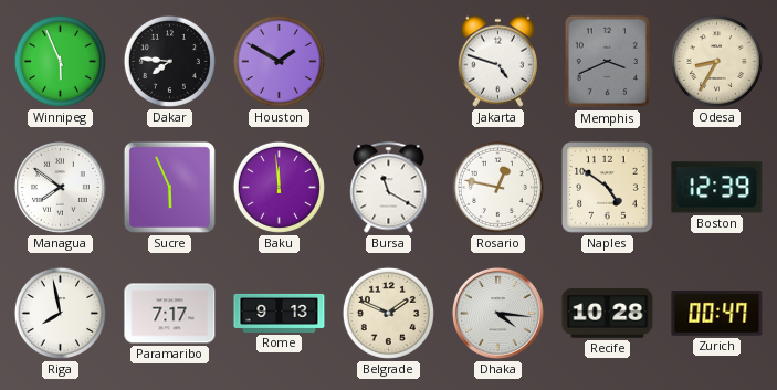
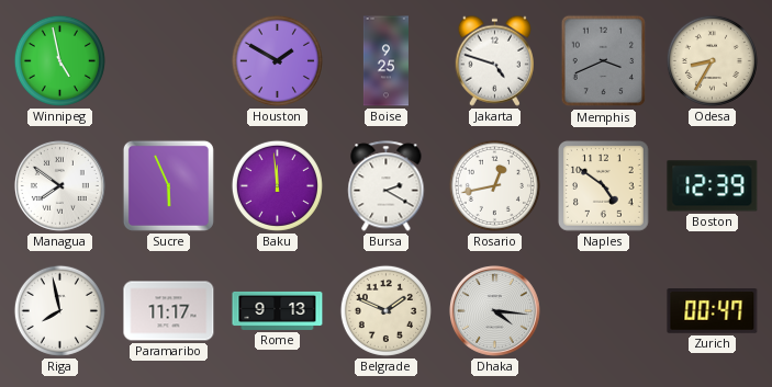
Winnipeg: 5:56 -> 4:58 (59, 60)
Dakar: 7:46 -> none (169, 61)
Boise: none -> 9:25 (385, 61)
Bursa: 11:20 -> 2:20 (387, 186)
Rosario: 12:47 -> 12:43 (494, 185)
Paramaribo: 7:17 -> 11:17 (169, 311)
Recife: 10:28 -> none (608, 314)
